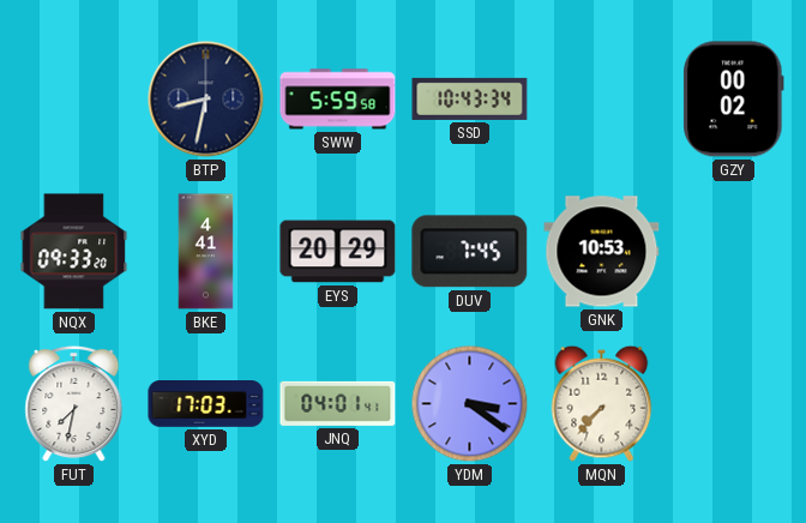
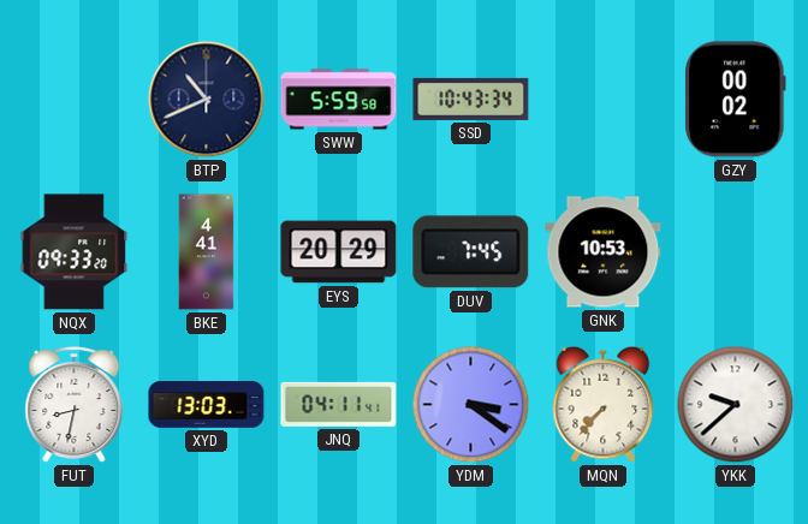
BTP: 8:32 -> 10:41 (207, 100)
FUT: 7:32 -> 8:32 (75, 405)
XYD: 17:03 -> 13:03 (207, 405)
JNQ: 04:01 -> 04:11 (339, 404)
YKK: none -> 9:38 (736, 405)
